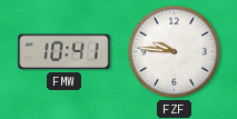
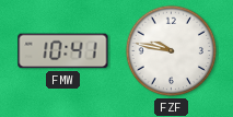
FZF: 9:46 -> 9:47 (172, 51)
